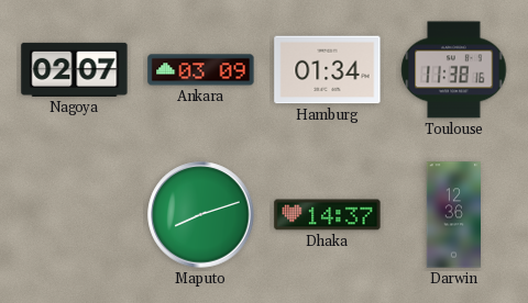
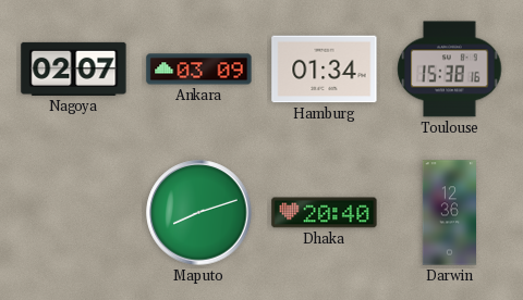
Toulouse: 11:38 -> 15:38 (450, 70)
Dhaka: 14:37 -> 20:40 (325, 213)
